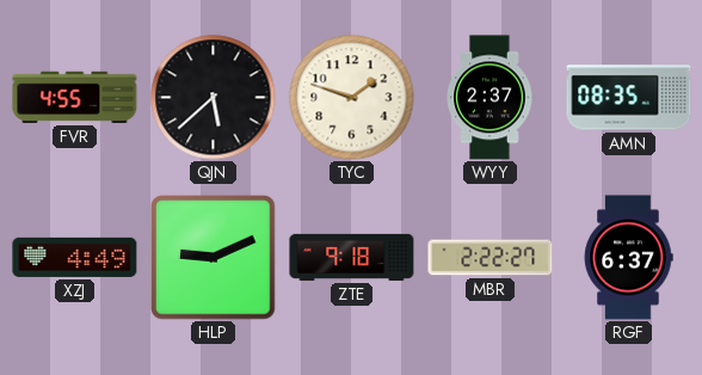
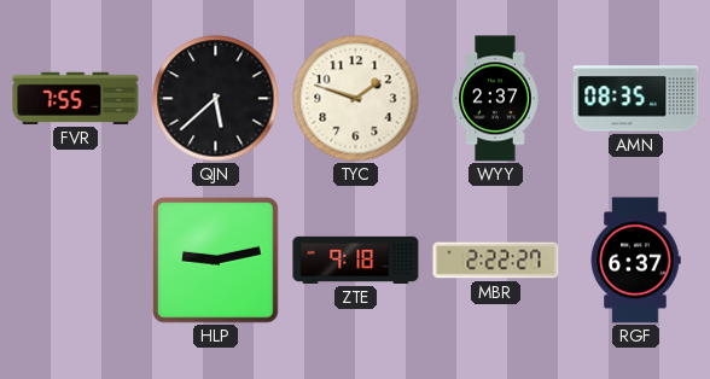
FVR: 4:55 -> 7:55 (76, 98)
XZJ: 4:49 -> none (75, 257)
HLP: 9:11 -> 9:13 (216, 261)
